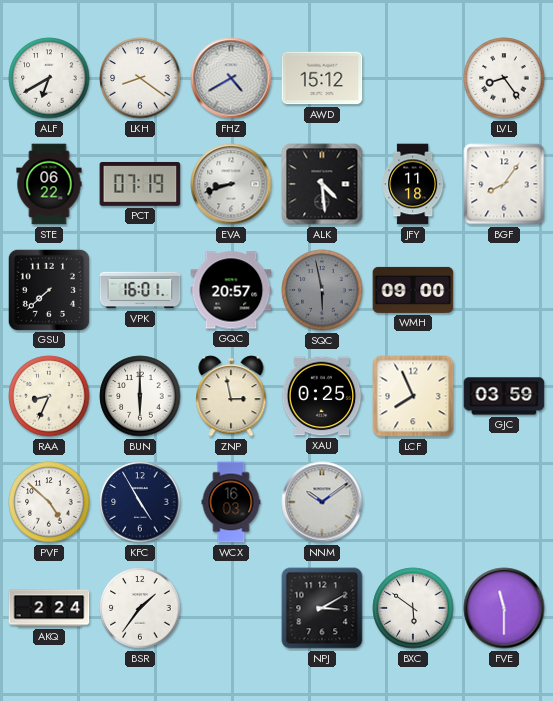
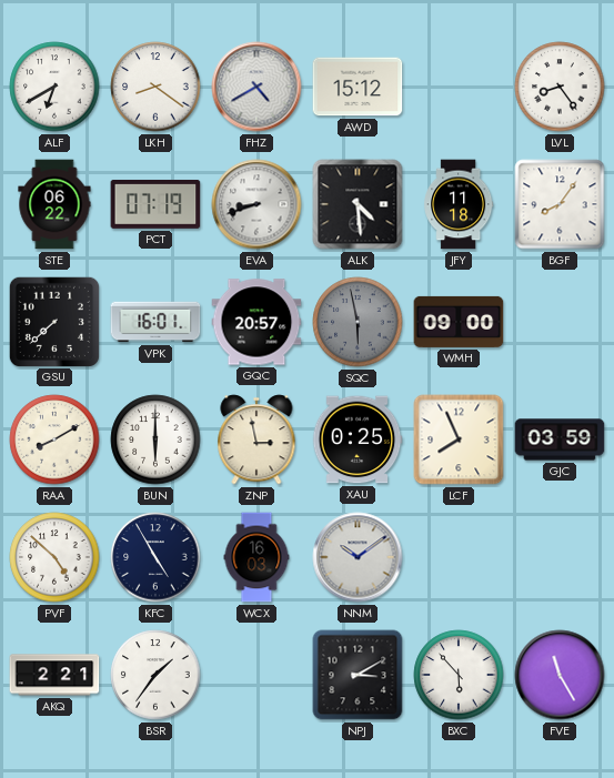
RAA: 8:34 -> 8:10 (54, 439)
AKQ: 2:24 -> 2:21 (54, 675)
BXC: 5:51 -> 5:53 (459, 675)
FVE: 11:30 -> 11:25 (560, 675)
